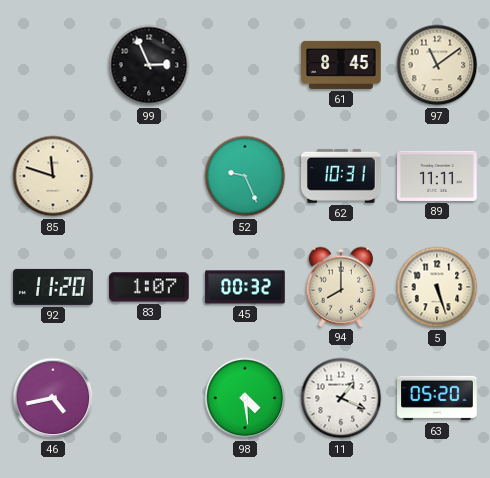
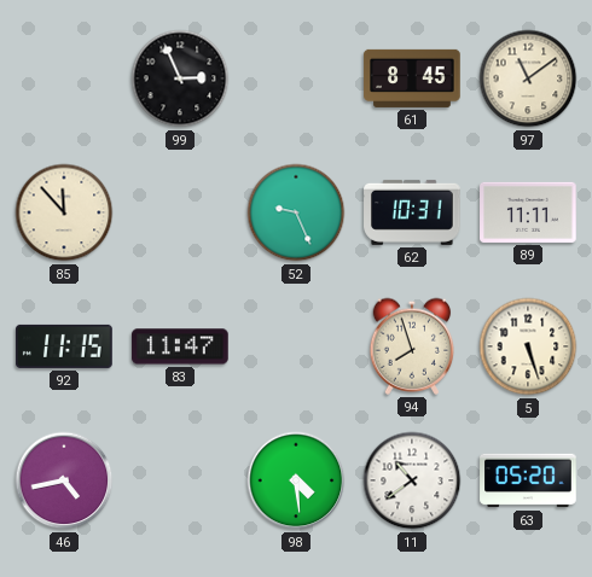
85: 11:48 -> 11:53 (64, 212)
92: 11:20 -> 11:15 (64, 346)
83: 1:07 -> 11:47 (180, 346)
45: 00:32 -> none (245, 287)
94: 8:00 -> 7:57 (412, 346)
11: 1:19 -> 10:39 (412, 480)
